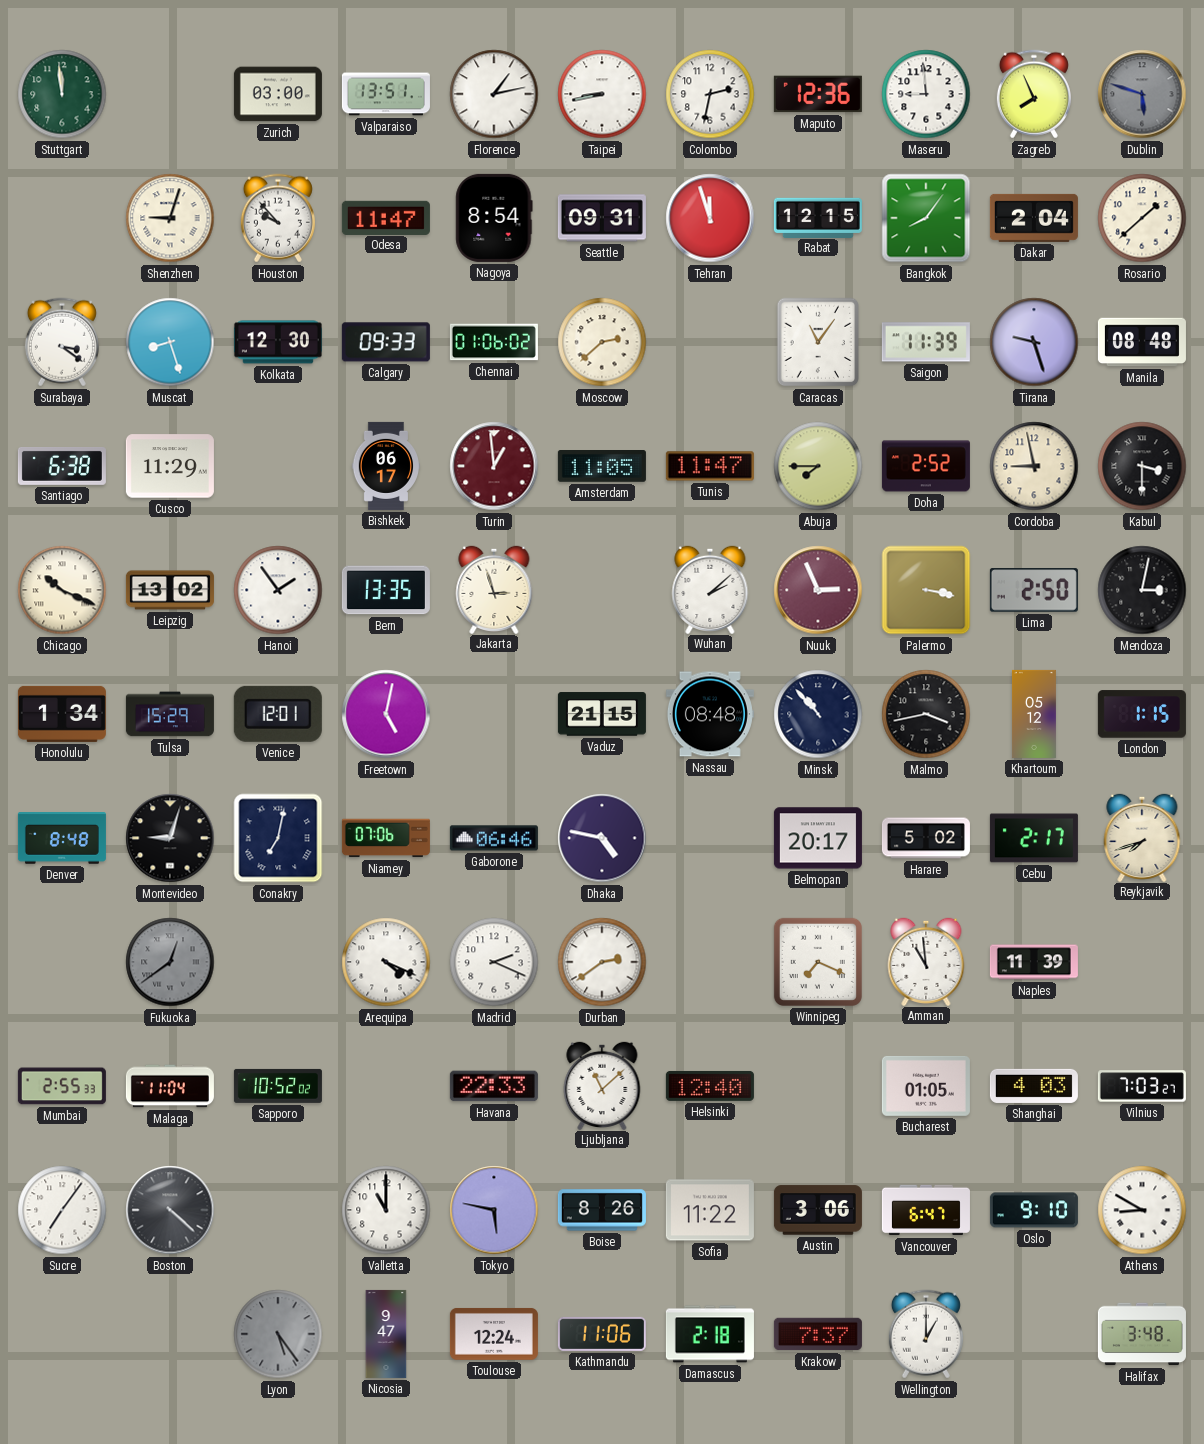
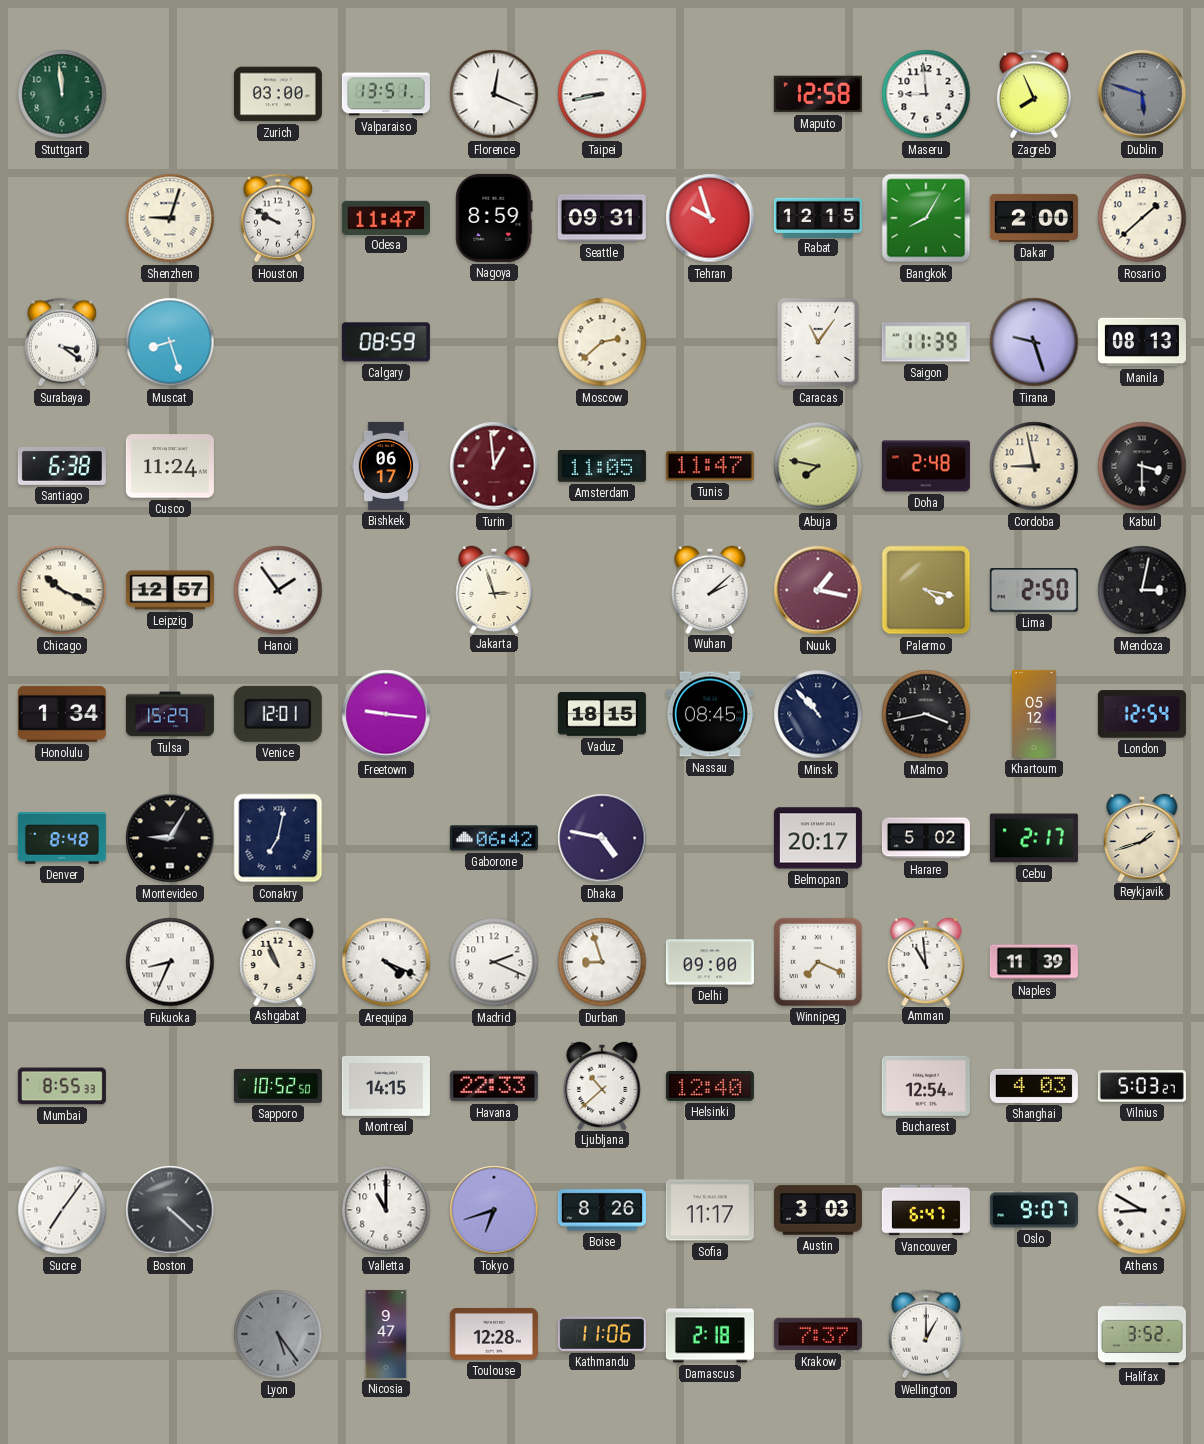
Florence: 1:13 -> 12:19 (494, 94)
Colombo: 2:32 -> none (710, 94)
Maputo: 12:36 -> 12:58 (818, 94)
Houston: 9:53 -> 9:50 (278, 218)
Nagoya: 8:54 -> 8:59 (494, 218)
Tehran: 11:57 -> 9:57 (710, 218)
Bangkok: 8:06 -> 8:05 (926, 218)
Dakar: 2:04 -> 2:00 (1034, 218)
Kolkata: 12:30 -> none (278, 342)
Calgary: 09:33 -> 08:59 (386, 342)
Chennai: 01:06 -> none (494, 342)
Manila: 08:48 -> 08:13 (1142, 342)
Cusco: 11:29 -> 11:24 (170, 466)
Abuja: 7:45 -> 7:47 (818, 466)
Doha: 2:52 -> 2:48 (926, 466)
Leipzig: 13:02 -> 12:57 (170, 590)
Bern: 13:35 -> none (386, 590)
Nuuk: 2:56 -> 1:17 (818, 590)
Palermo: 3:17 -> 4:17 (926, 590)
Freetown: 5:02 -> 9:16 (386, 714)
Vaduz: 21:15 -> 18:15 (602, 714)
Nassau: 08:48 -> 08:45 (710, 714)
London: 1:15 -> 12:54 (1142, 714)
Montevideo: 9:03 -> 9:05 (170, 838)
Niamey: 07:06 -> none (386, 838)
Gaborone: 06:46 -> 06:42 (494, 838)
Reykjavik: 7:42 -> 1:42 (1142, 837)
Fukuoka: 12:39 -> 8:34 (170, 962)
Fukuoka dial: grey -> white (170, 962)
Ashgabat: none -> 10:56 (278, 961)
Durban: 2:39 -> 8:57 (602, 962)
Delhi: none -> 09:00 (710, 962)
Mumbai: 2:55 -> 8:55 (62, 1086)
Malaga: 11:04 -> none (170, 1086)
Sapporo: 10:52:02 -> 10:52:50 (278, 1086)
Montreal: none -> 14:15 (386, 1086)
Ljubljana: 11:08 -> 10:38 (602, 1085)
Bucharest: 01:05 -> 12:54 (926, 1086)
Vilnius: 7:03 -> 5:03 (1142, 1086)
Tokyo: 5:47 -> 6:42 (494, 1210)
Sofia: 11:22 -> 11:17 (710, 1210)
Austin: 3:06 -> 3:03 (818, 1210)
Oslo: 9:10 -> 9:07 (1034, 1210)
Toulouse: 12:24 -> 12:28 (494, 1334)
Halifax: 3:48 -> 3:52 (1142, 1334)
